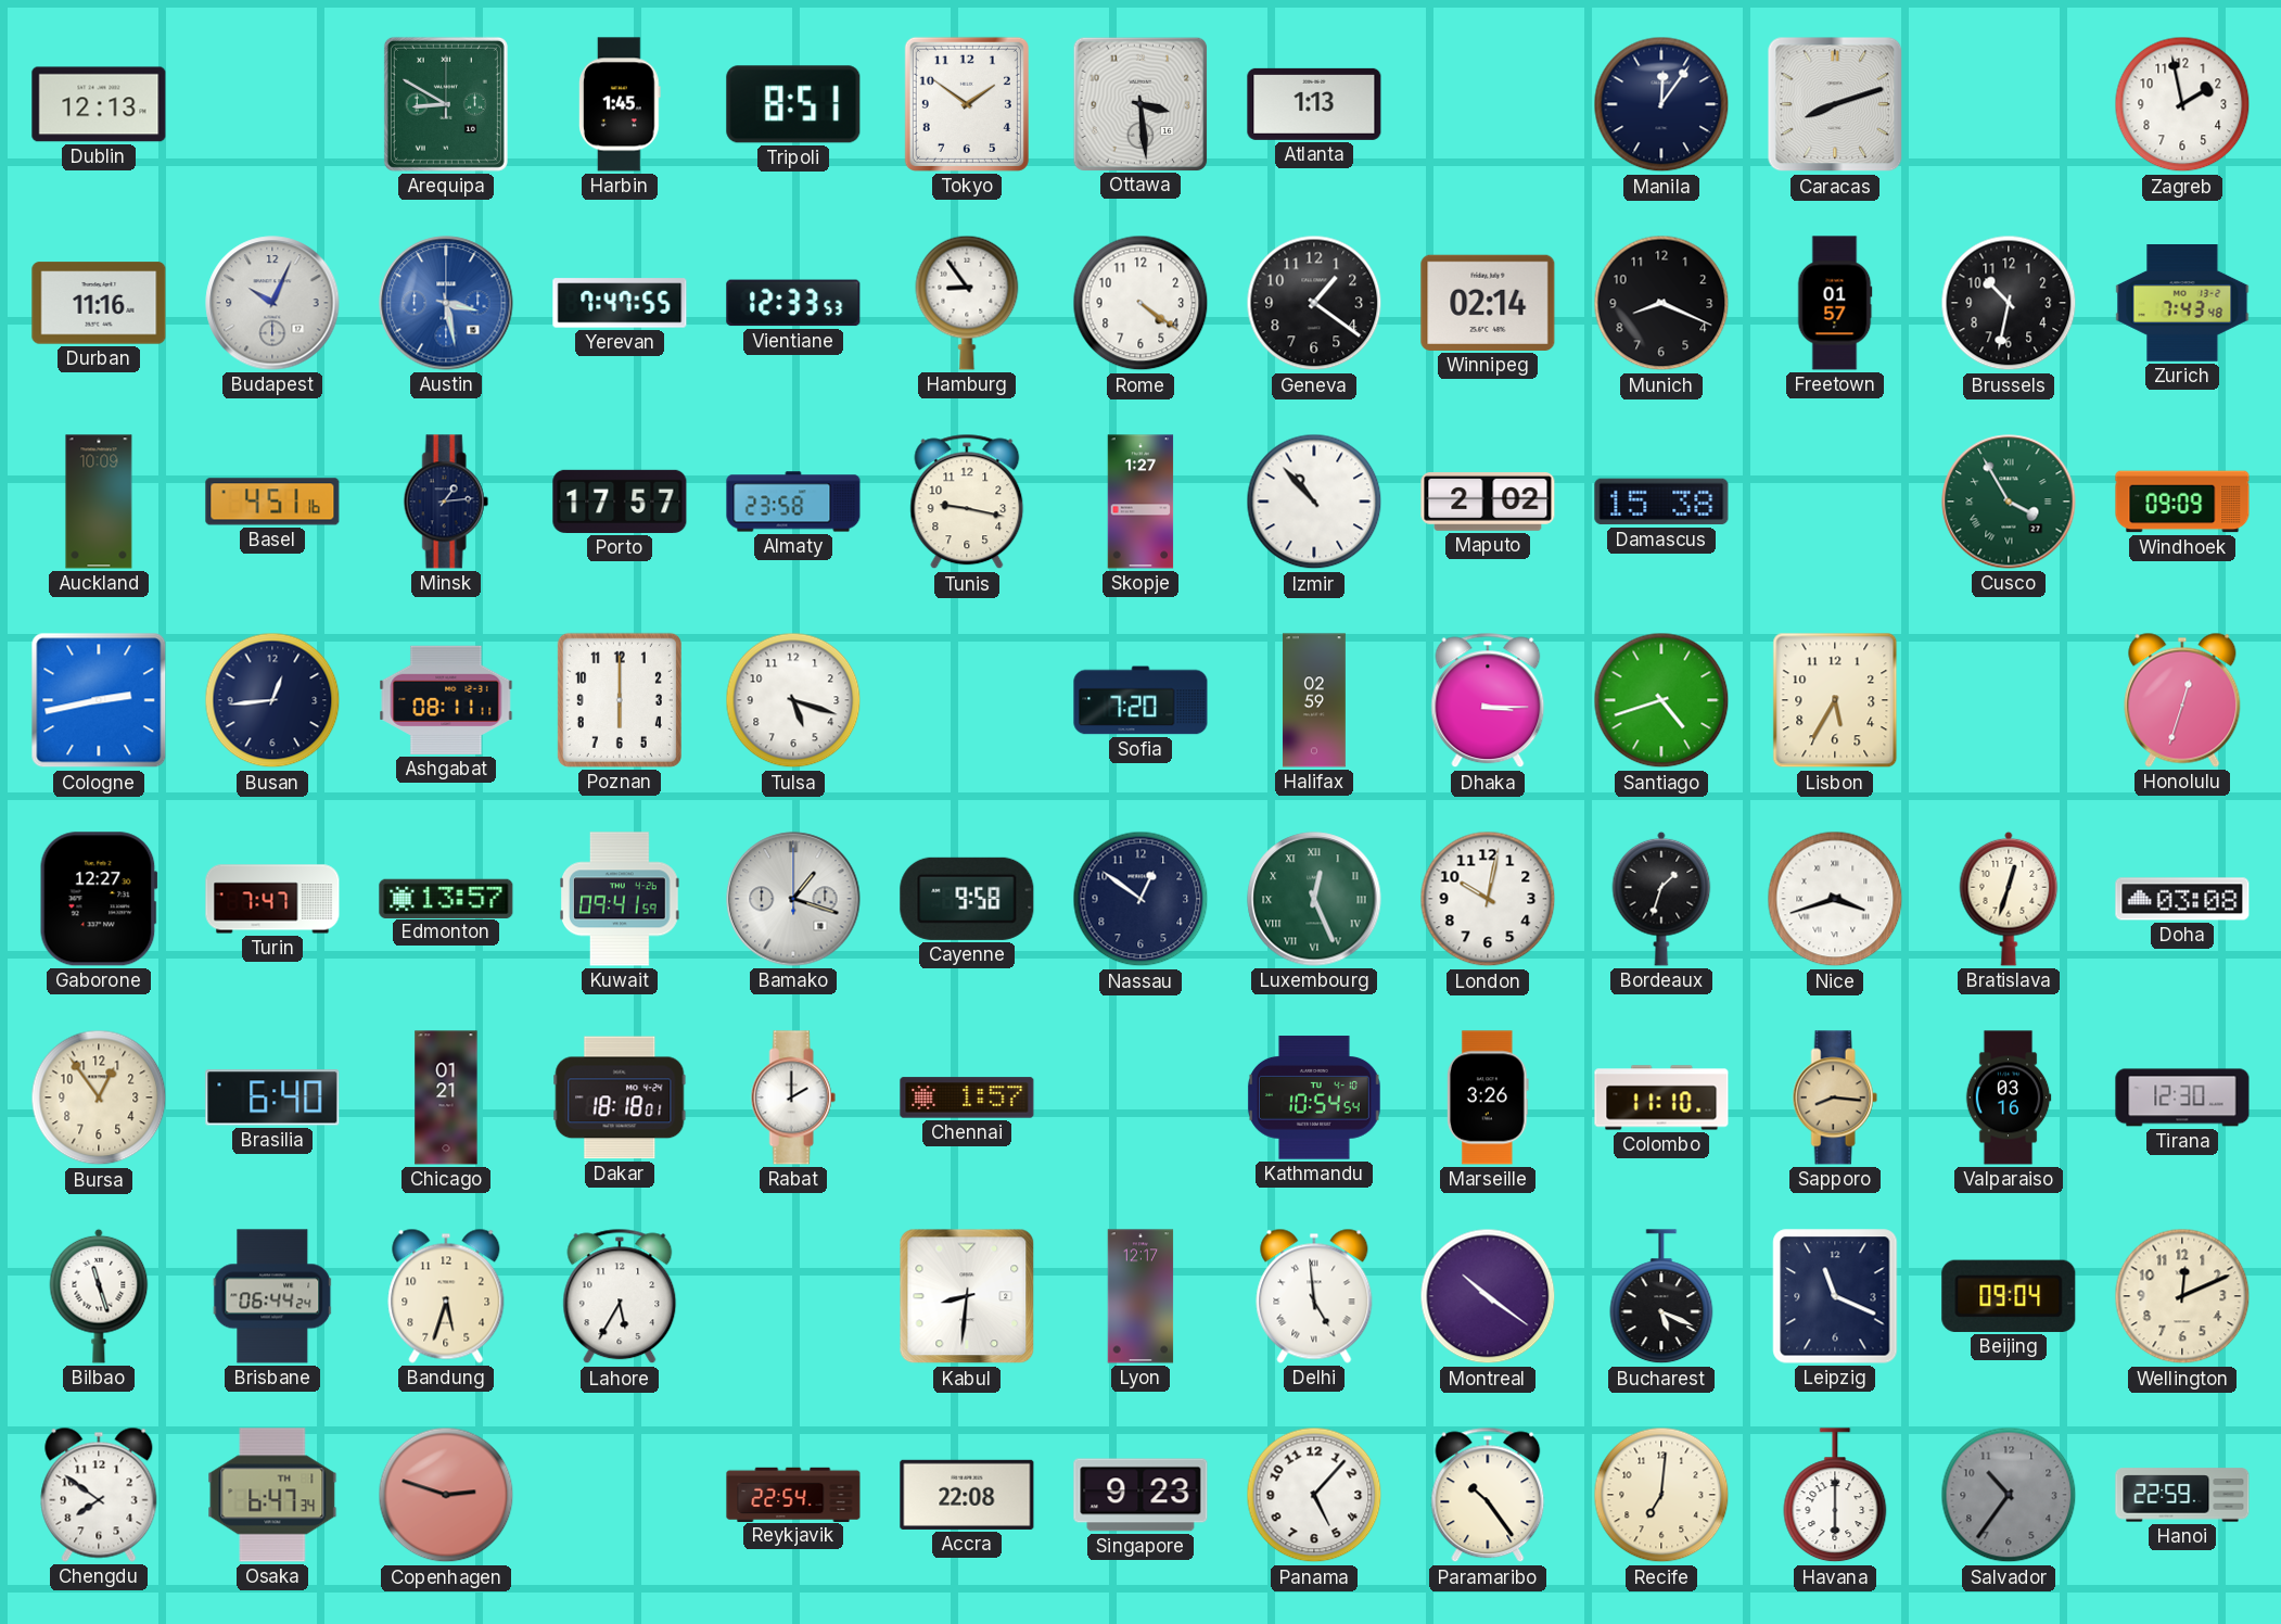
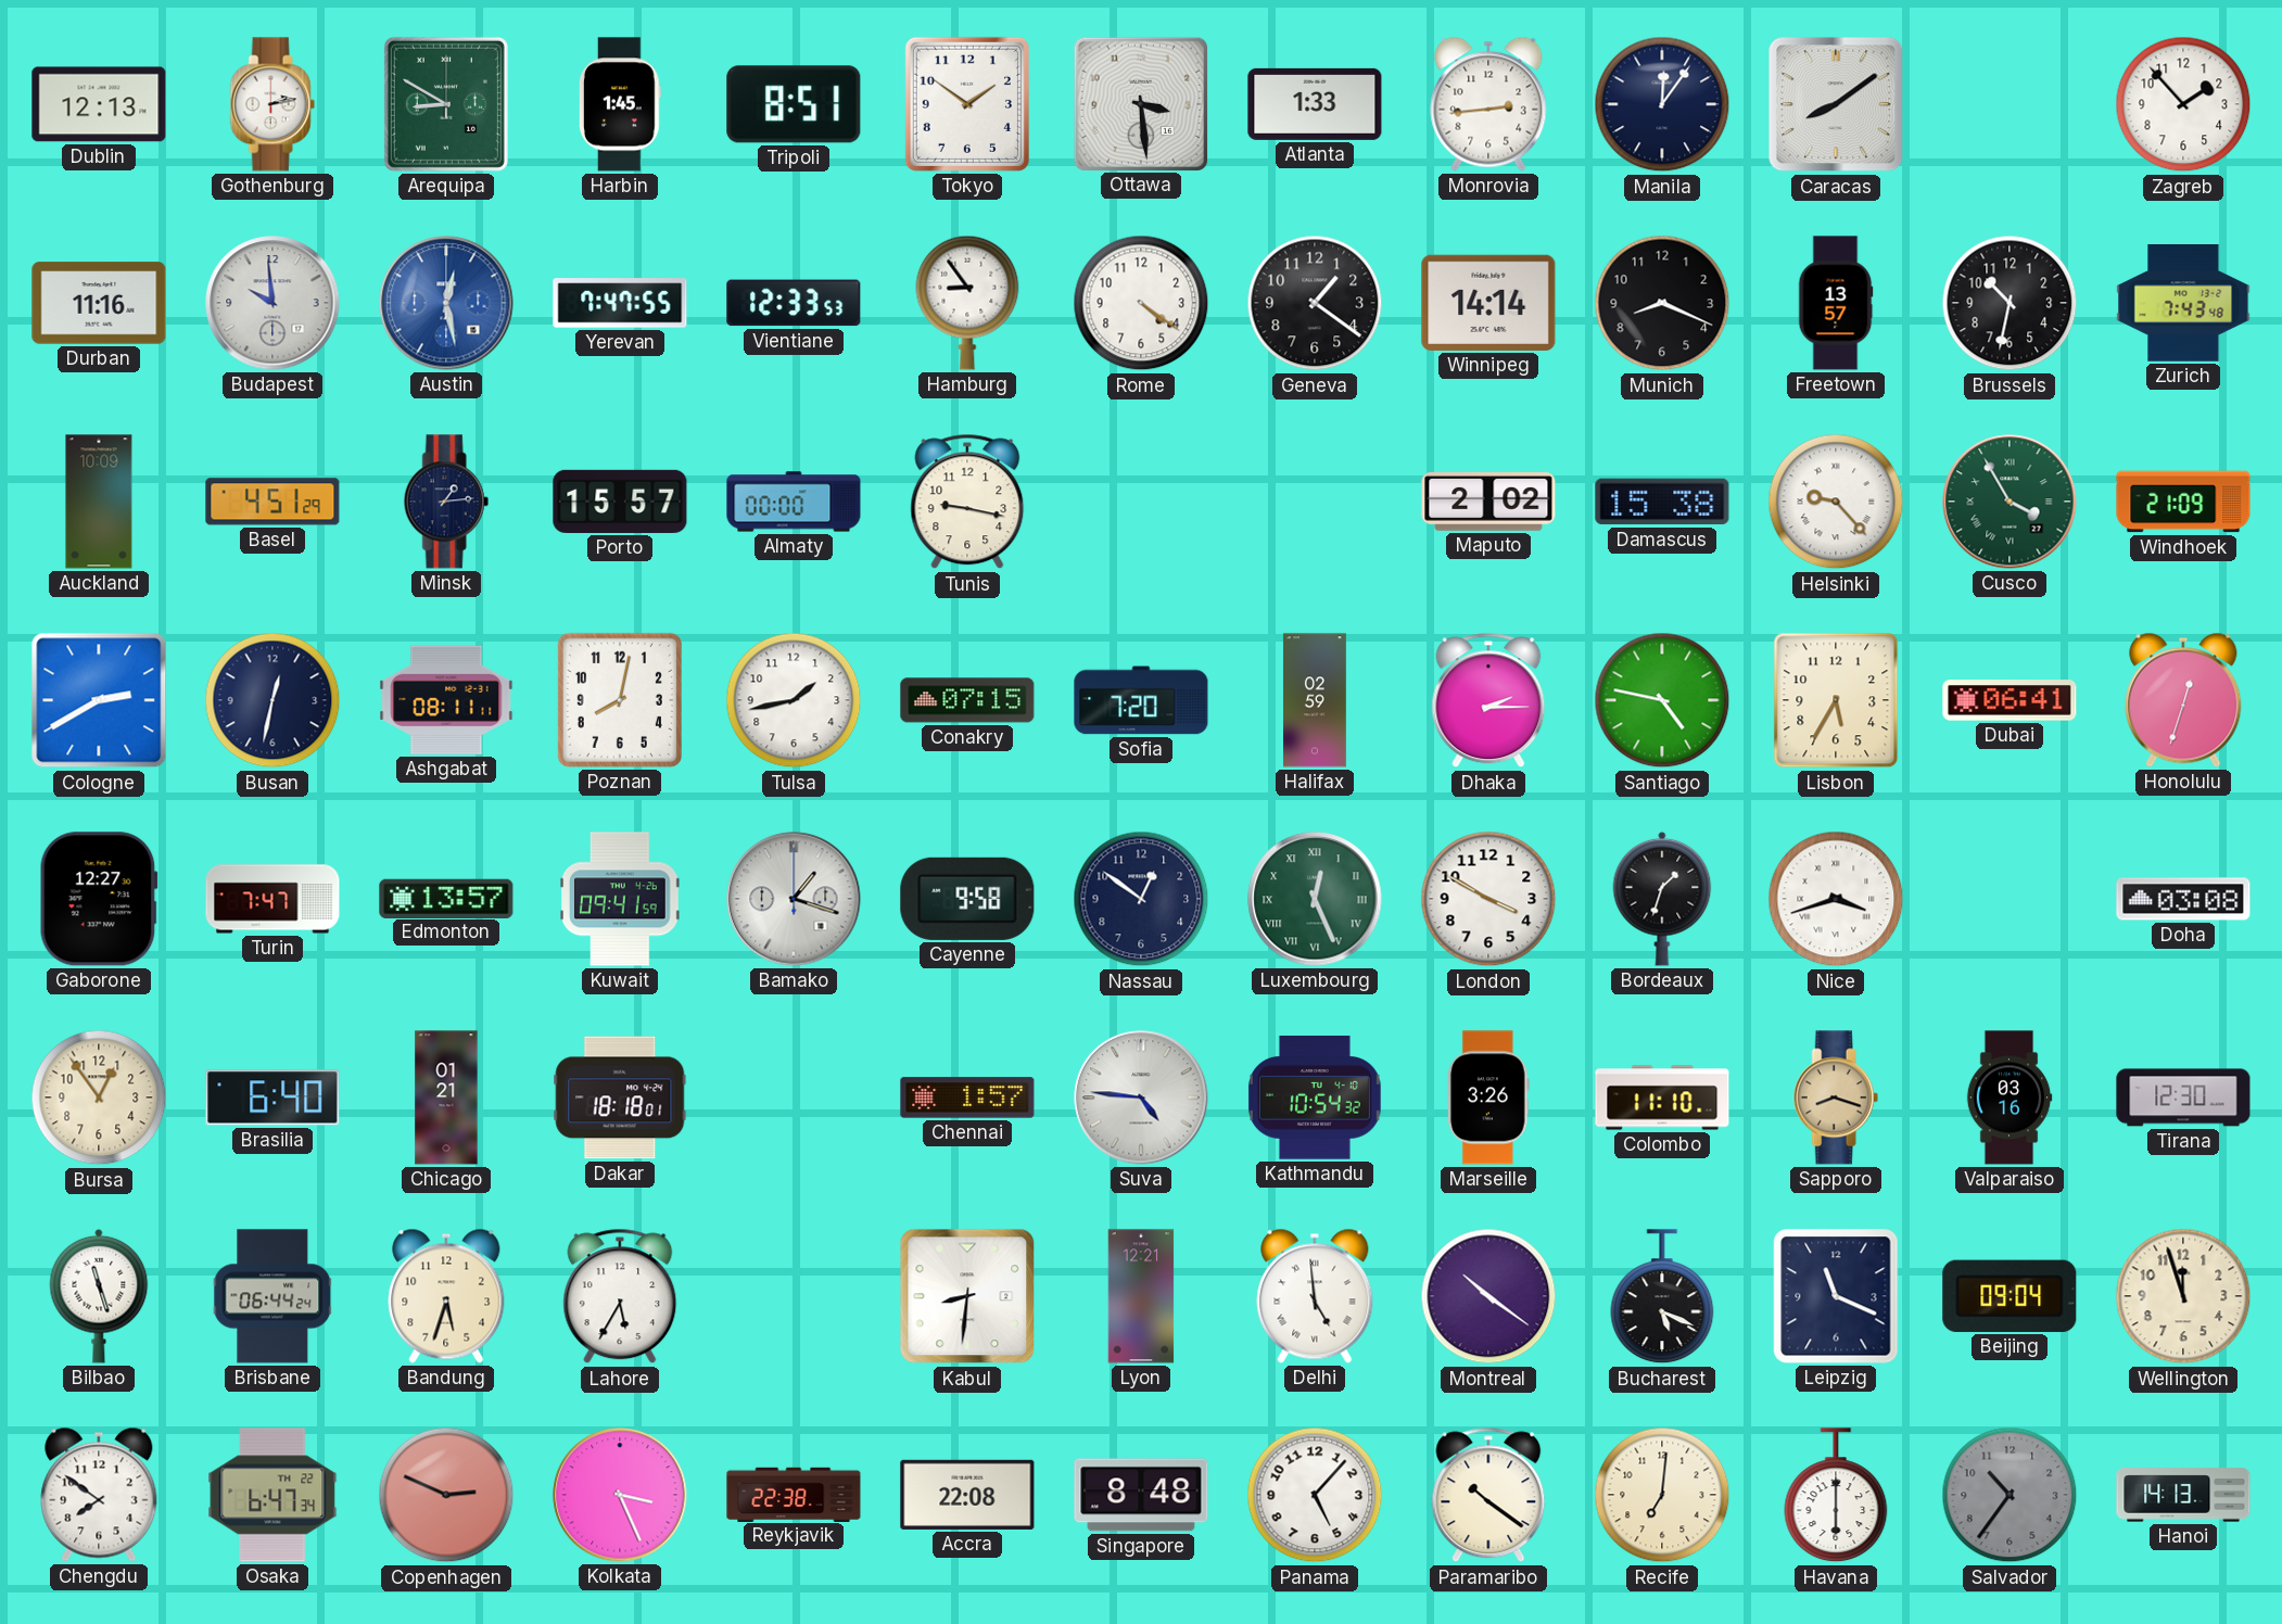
Gothenburg: none -> 2:13 (272, 104)
Atlanta: 1:13 -> 1:33 (1315, 104)
Monrovia: none -> 2:44 (1488, 104)
Caracas: 8:12 -> 8:09 (1836, 104)
Zagreb: 1:58 -> 1:53 (2183, 104)
Budapest: 10:04 -> 9:59 (272, 303)
Austin: 3:28 -> 12:28 (446, 303)
Winnipeg: 02:14 -> 14:14 (1488, 303)
Freetown: 01:57 -> 13:57 (1836, 303)
Basel: 4:51:16 -> 4:51:29 (272, 502)
Porto: 17:57 -> 15:57 (620, 502)
Almaty: 23:58 -> 00:00 (794, 502)
Skopje: 1:27 -> none (1140, 502)
Izmir: 10:53 -> none (1314, 502)
Helsinki: none -> 9:23 (1836, 502)
Windhoek: 09:09 -> 21:09 (2183, 502)
Cologne: 2:43 -> 2:40 (99, 700)
Busan: 12:44 -> 12:32 (272, 700)
Poznan: 6:00 -> 8:02 (620, 700)
Tulsa: 5:18 -> 1:43 (794, 700)
Conakry: none -> 07:15 (967, 700)
Dhaka: 3:15 -> 2:15 (1488, 700)
Santiago: 4:42 -> 4:47 (1662, 700)
Dubai: none -> 06:41 (2010, 700)
London: 10:02 -> 3:50 (1488, 899)
Bratislava: 12:33 -> none (2009, 899)
Rabat: 2:00 -> none (793, 1098)
Suva: none -> 4:46 (1141, 1098)
Kathmandu: 10:54:54 -> 10:54:32 (1315, 1098)
Sapporo: 8:16 -> 8:18 (1836, 1098)
Lyon: 12:17 -> 12:21 (1141, 1296)
Wellington: 12:11 -> 11:57 (2183, 1296)
Osaka date: TH 1 -> TH 22 (272, 1495)
Copenhagen: 2:48 -> 2:49 (446, 1495)
Kolkata: none -> 3:26 (620, 1495)
Reykjavik: 22:54 -> 22:38 (794, 1494)
Singapore: 9:23 -> 8:48 (1141, 1495)
Paramaribo: 10:24 -> 10:21 (1488, 1495)
Hanoi: 22:59 -> 14:13 (2183, 1495)
